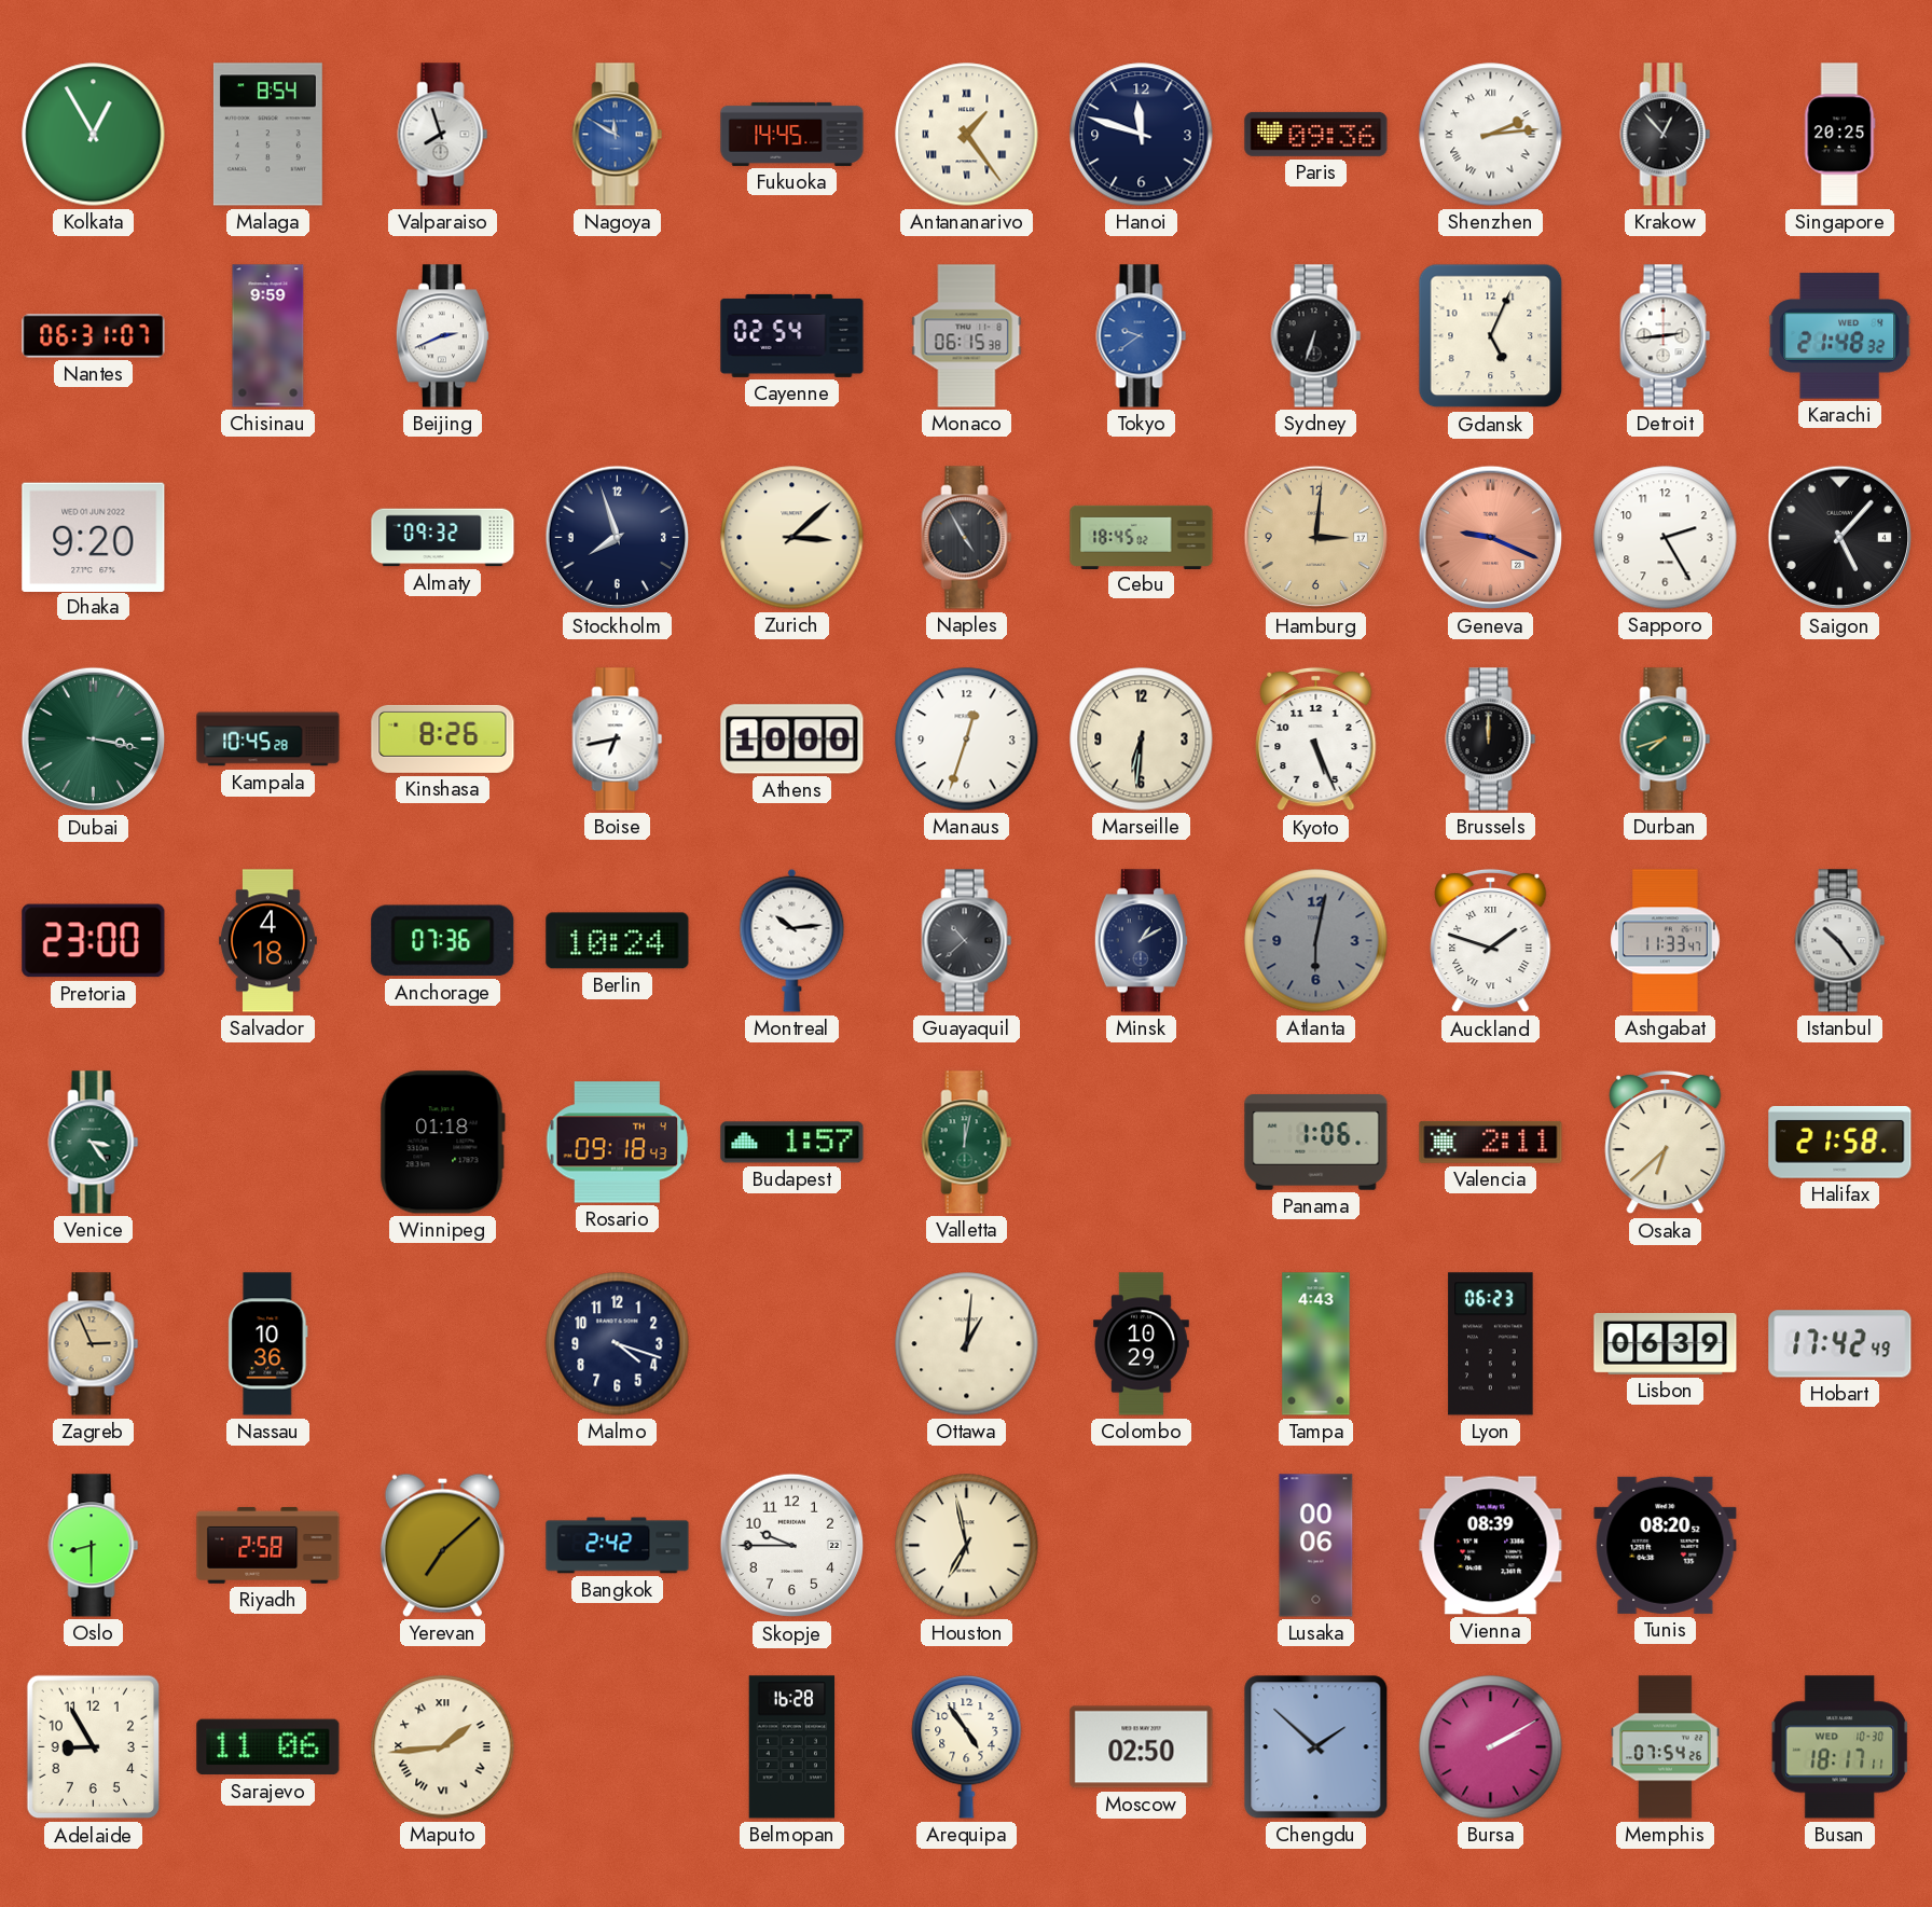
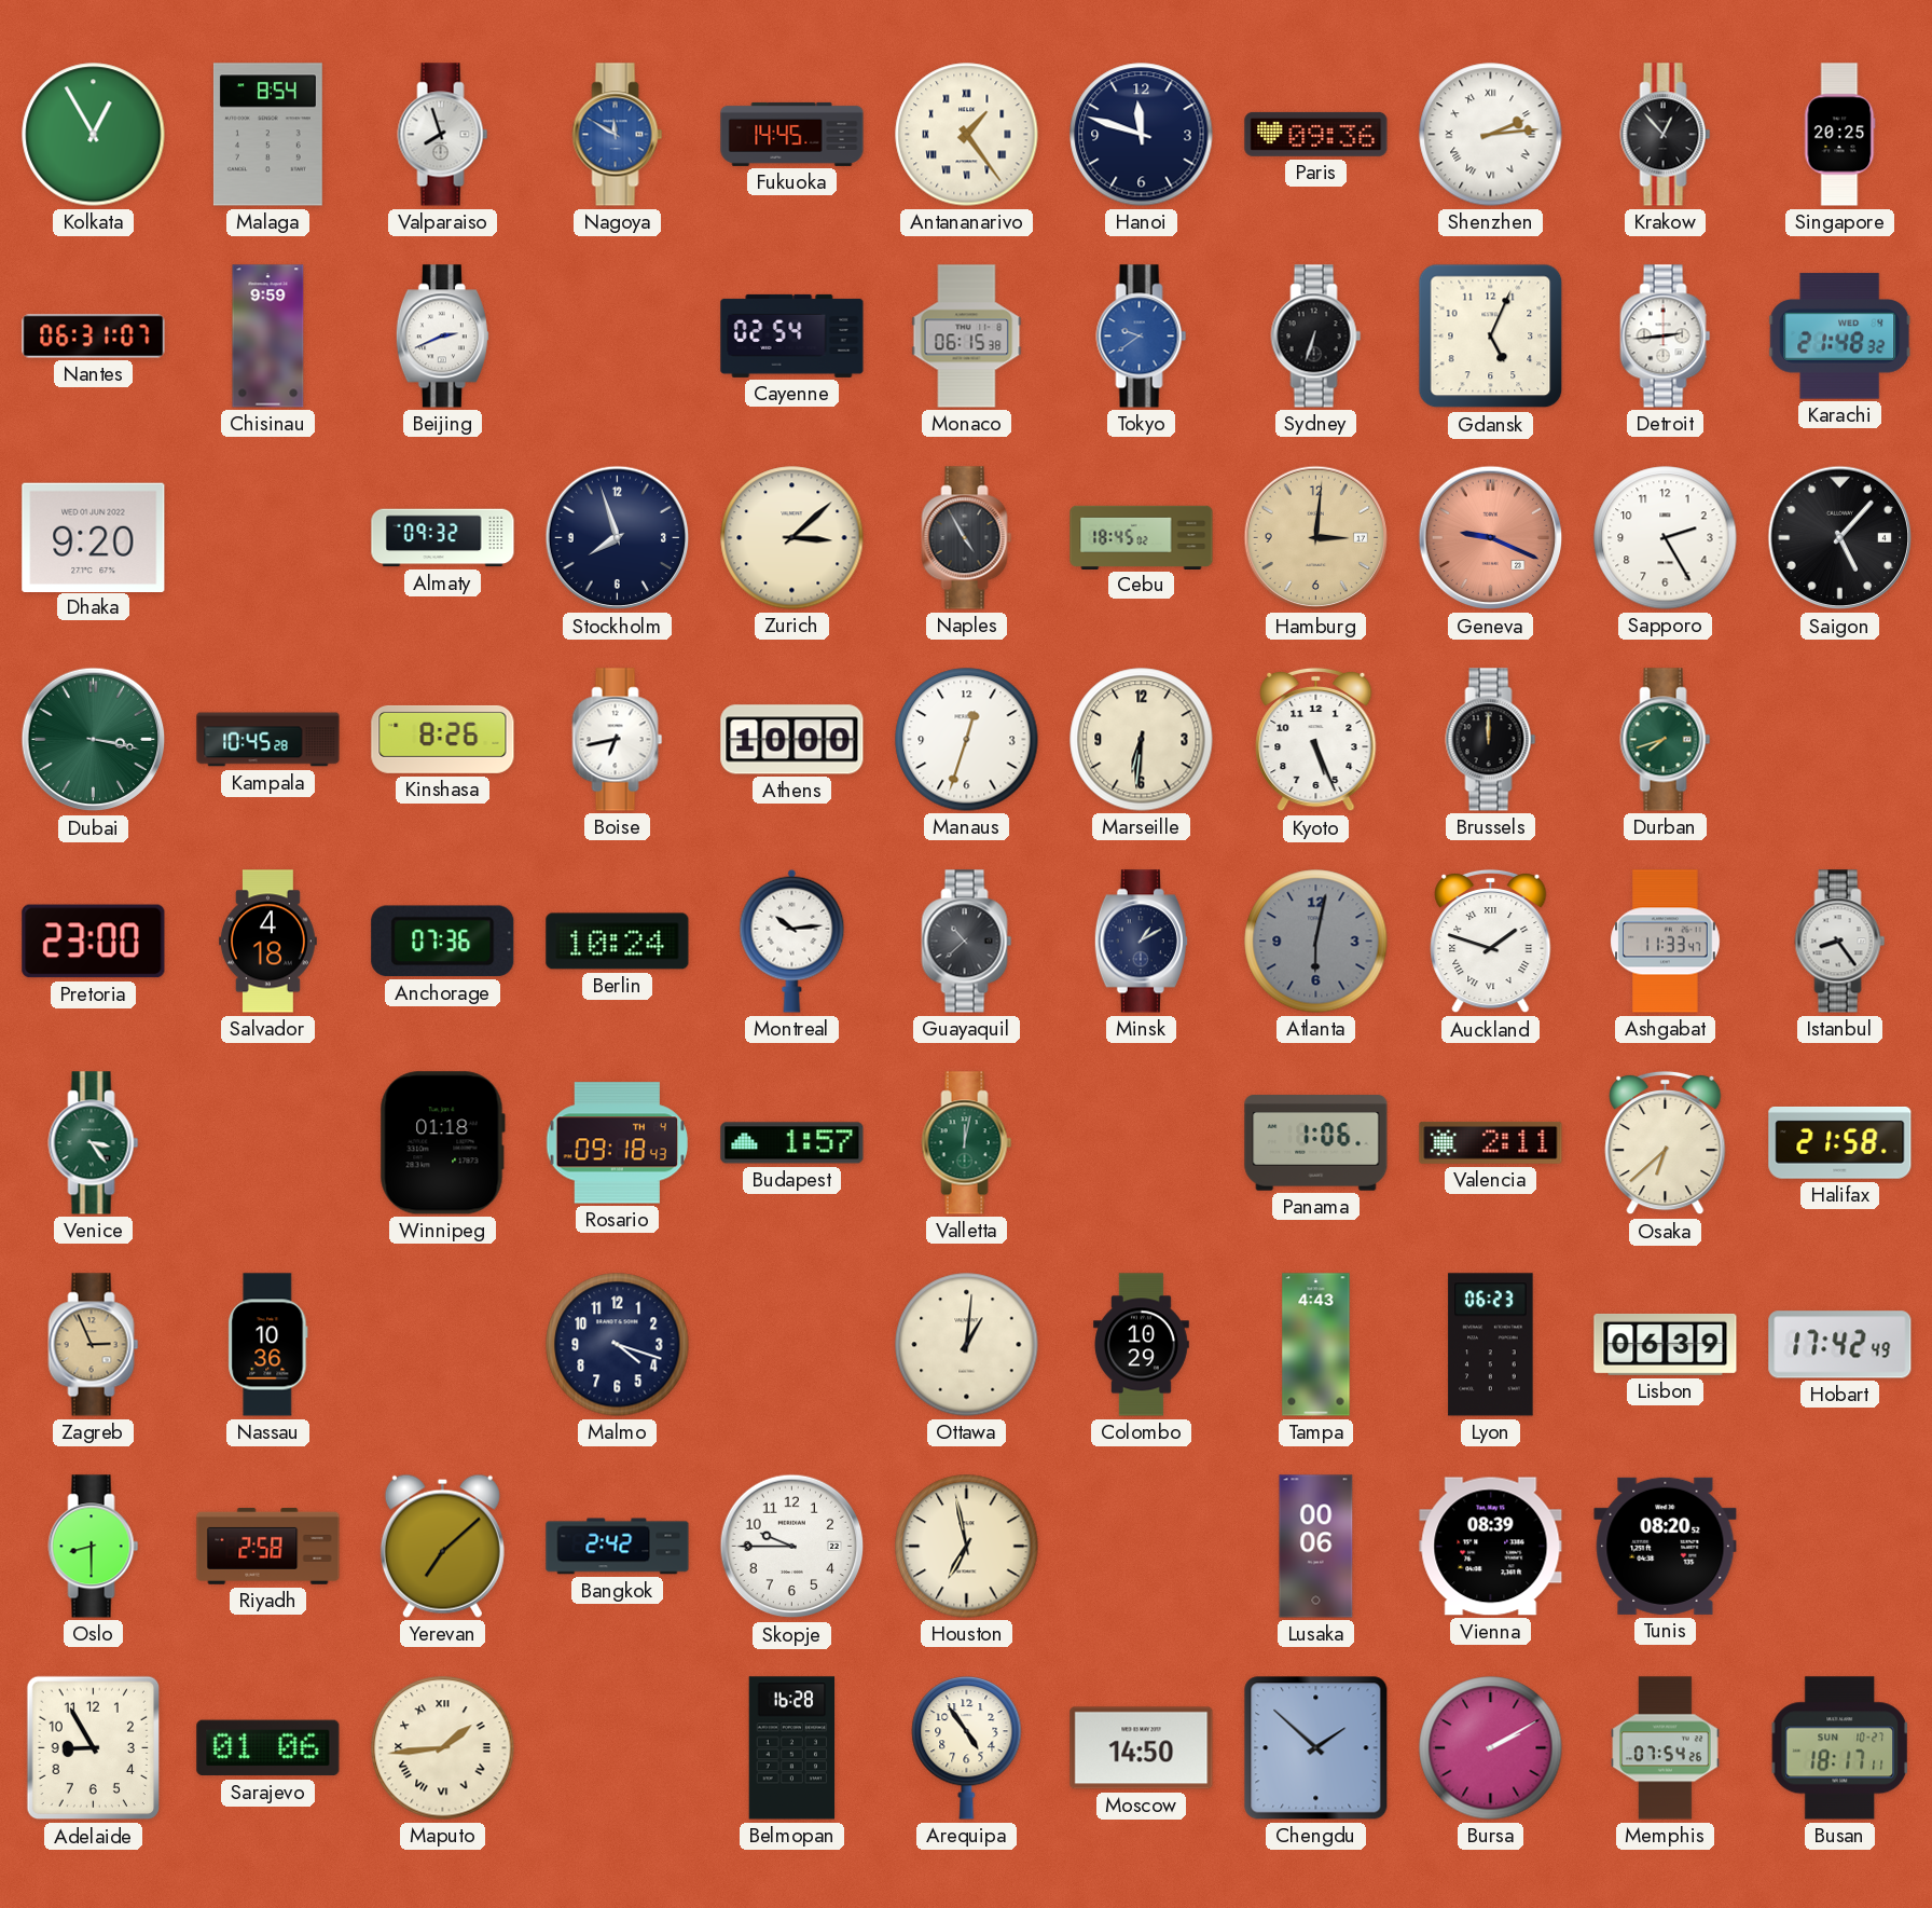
Istanbul: 10:24 -> 8:24 (1840, 942)
Sarajevo: 11:06 -> 01:06 (268, 1748)
Moscow: 02:50 -> 14:50 (1142, 1748)
Busan date: WED 10-30 -> SUN 10-27 (1839, 1748)
